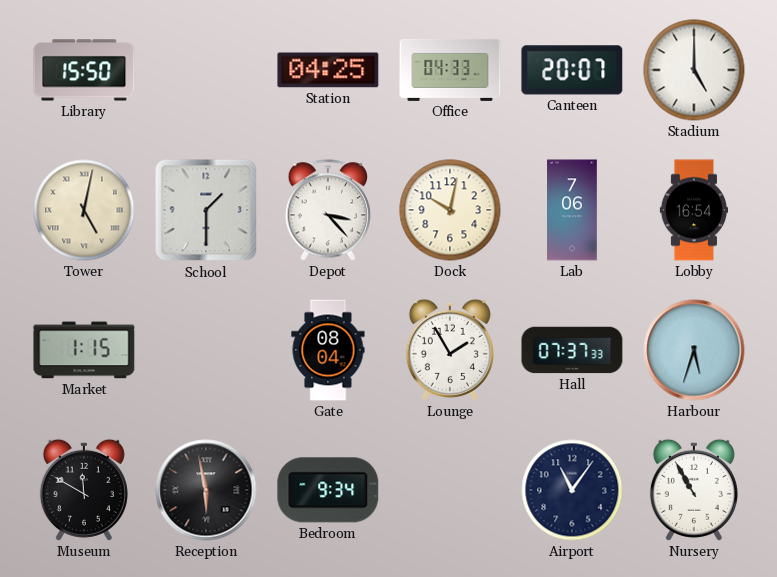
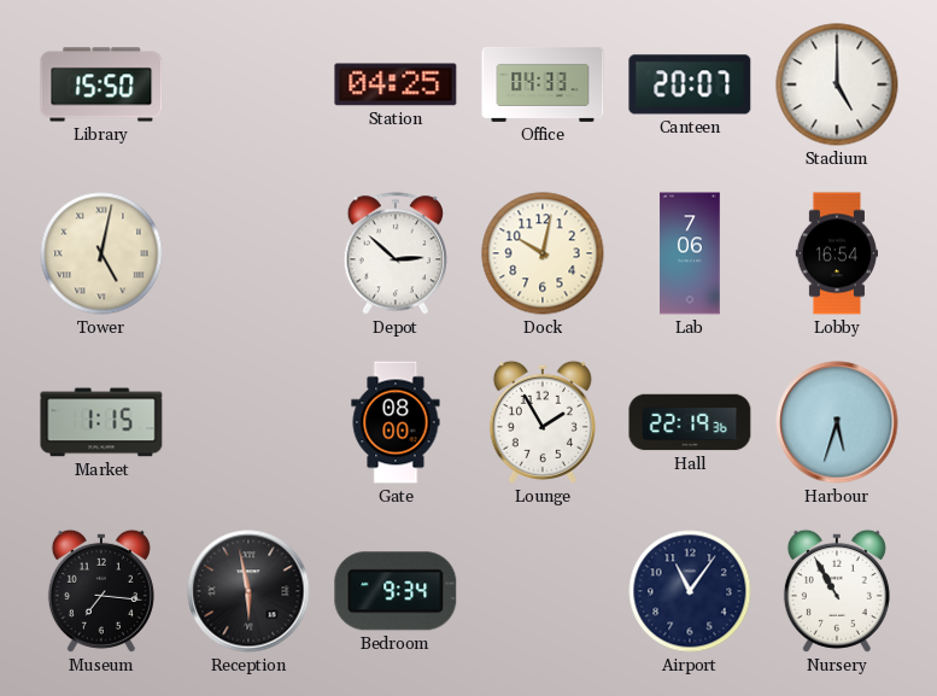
School: 1:30 -> none (206, 210)
Depot: 3:23 -> 2:52 (396, 253)
Gate: 08:04 -> 08:00 (396, 422)
Hall: 07:37 -> 22:19 (690, 422)
Museum: 11:50 -> 7:16 (101, 591)
